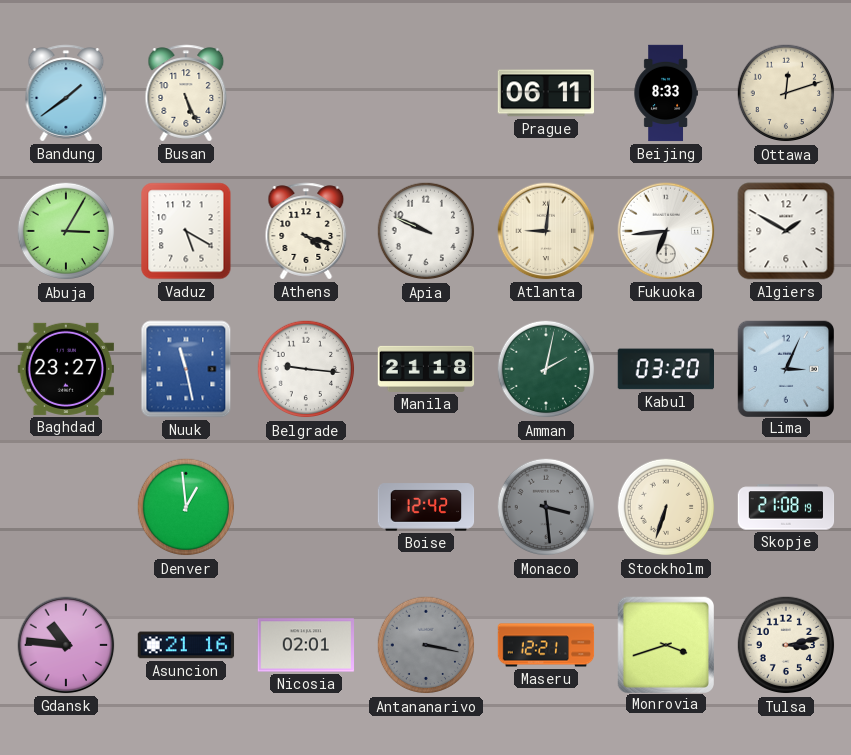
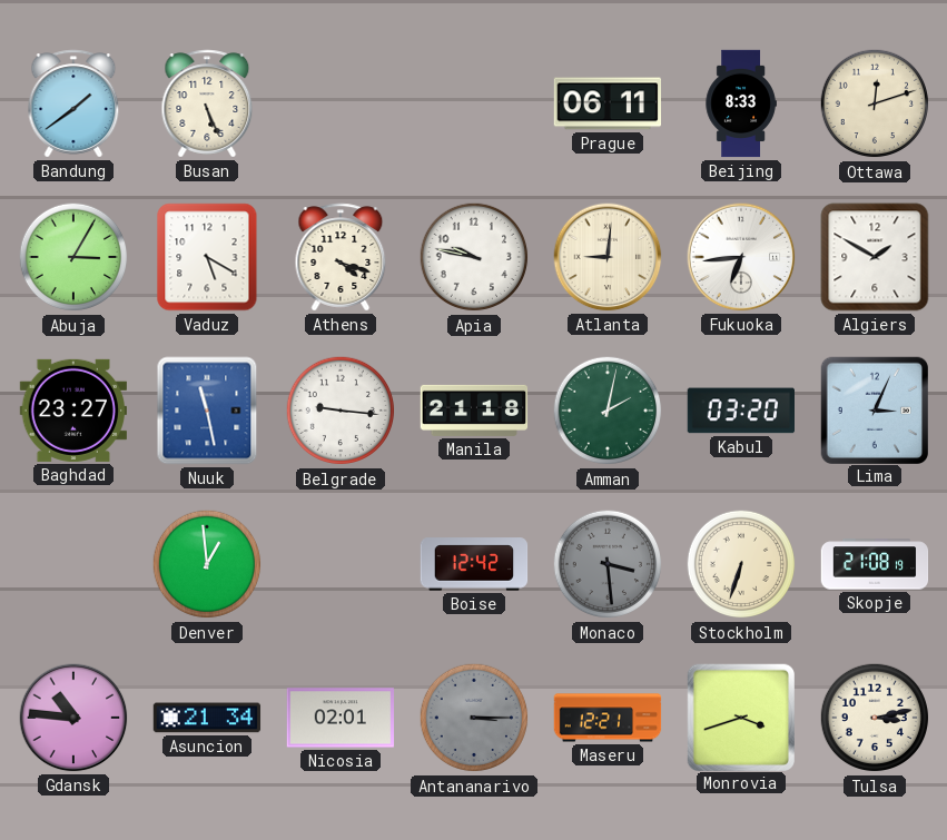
Apia: 9:49 -> 9:47 (474, 257)
Asuncion: 21:16 -> 21:34 (207, 718)
Antananarivo: 3:17 -> 3:15 (474, 718)
